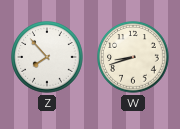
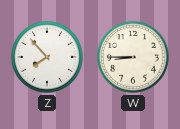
W: 8:42 -> 8:45 (133, 57)
